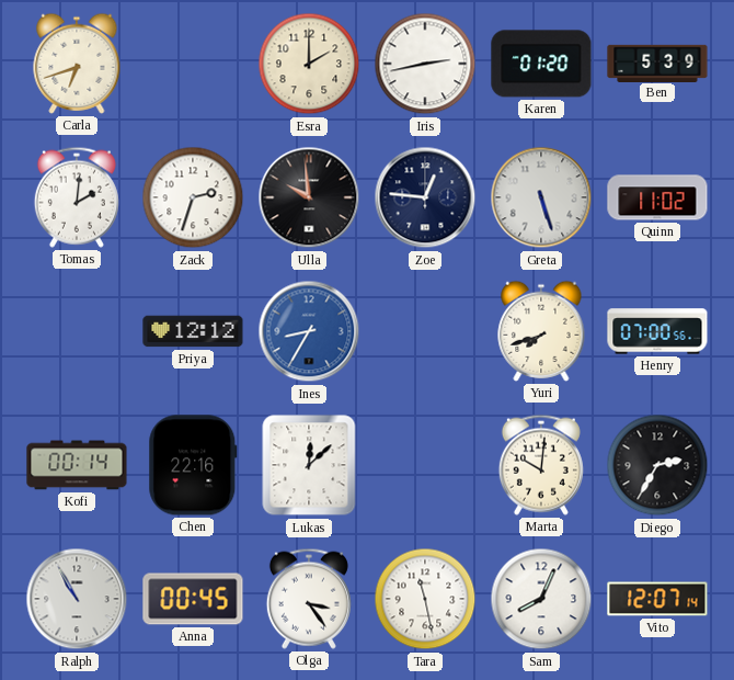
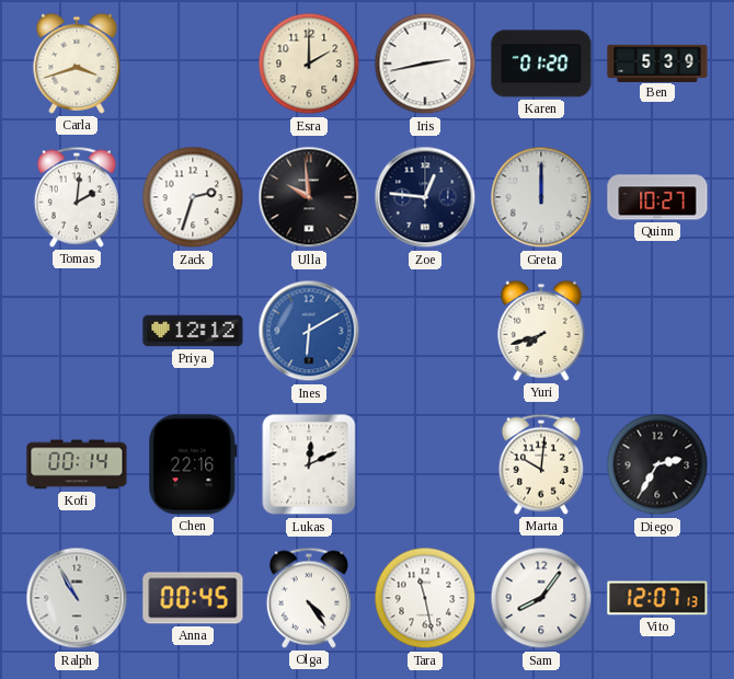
Carla: 6:42 -> 3:42 (77, 64)
Greta: 5:27 -> 12:00 (541, 197)
Quinn: 11:02 -> 10:27 (657, 197)
Ines: 8:35 -> 6:10 (309, 331)
Henry: 07:00 -> none (657, 331)
Lukas: 12:08 -> 12:11 (309, 464)
Olga: 3:24 -> 4:24 (309, 598)
Sam: 8:04 -> 8:06 (541, 598)
Vito: 12:07:14 -> 12:07:13 (657, 598)
